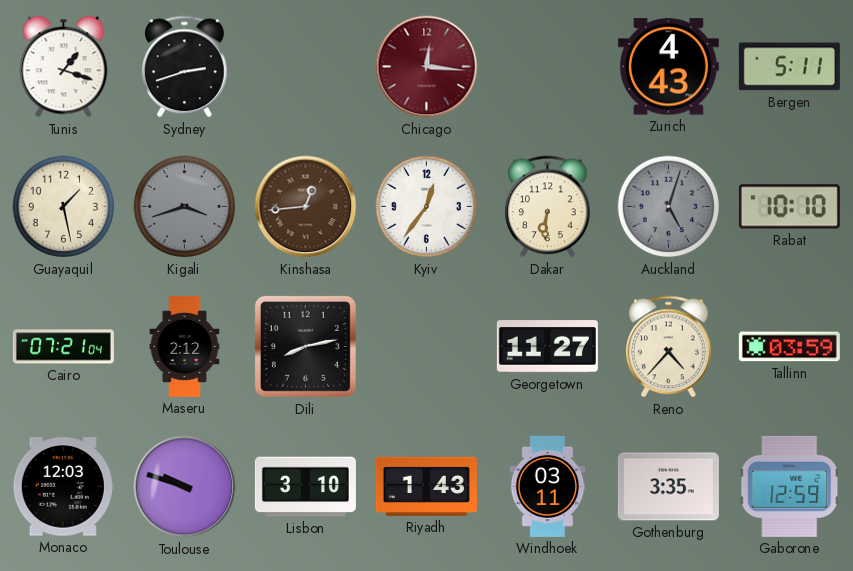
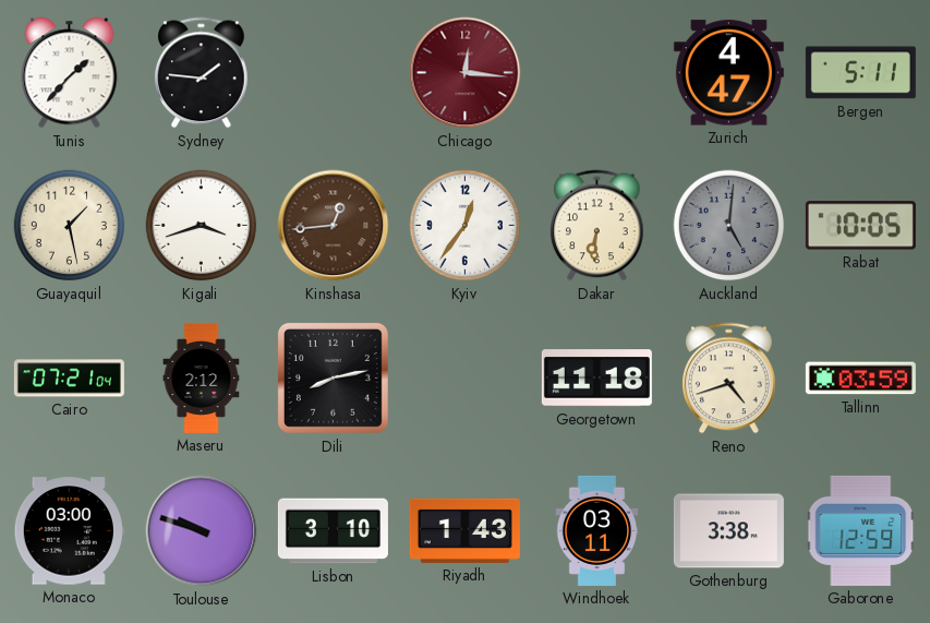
Tunis: 1:18 -> 1:37 (70, 73)
Sydney: 2:42 -> 1:46 (202, 73)
Zurich: 4:43 -> 4:47 (728, 73)
Kigali dial: grey -> white (202, 226)
Auckland: 5:03 -> 5:01 (729, 226)
Rabat: 10:10 -> 10:05 (860, 226)
Georgetown: 11:27 -> 11:18 (596, 379)
Reno: 4:37 -> 4:42 (729, 379)
Monaco: 12:03 -> 03:00 (69, 531)
Gothenburg: 3:35 -> 3:38 (728, 531)
